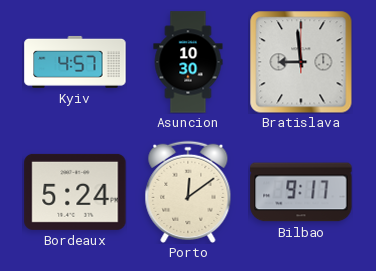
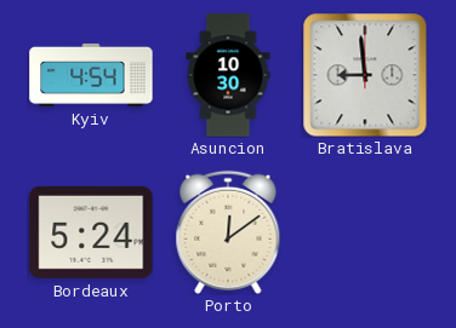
Kyiv: 4:57 -> 4:54 (91, 75)
Bilbao: 9:17 -> none (301, 192)
